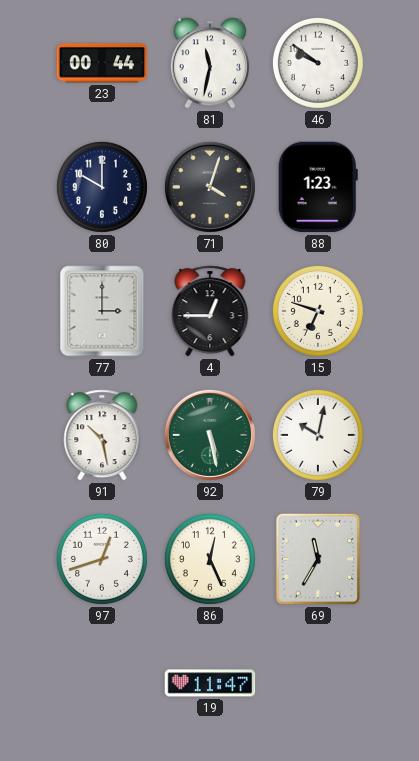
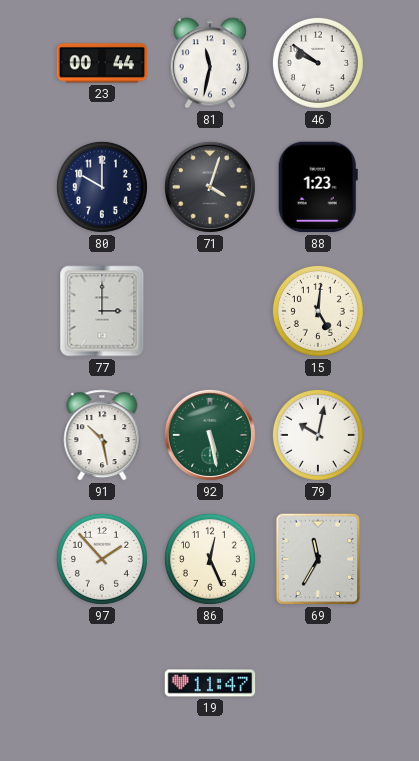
4: 12:45 -> none (210, 311)
15: 6:48 -> 5:01 (318, 311)
97: 12:42 -> 1:53 (102, 559)
